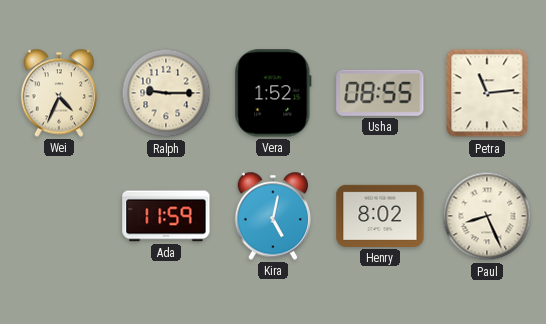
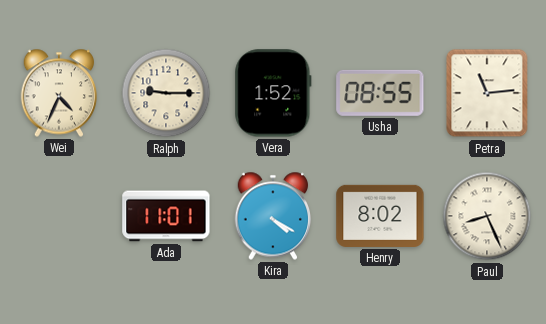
Ada: 11:59 -> 11:01 (166, 216)
Kira: 5:02 -> 4:20 (273, 216)
